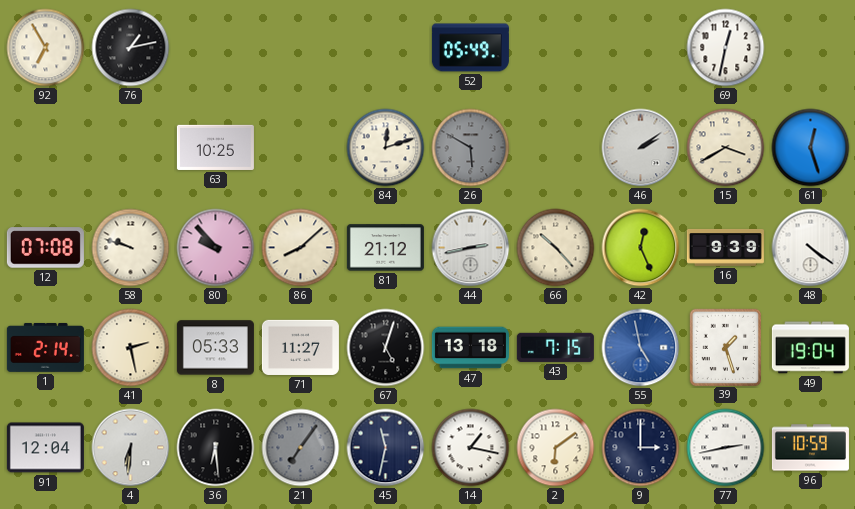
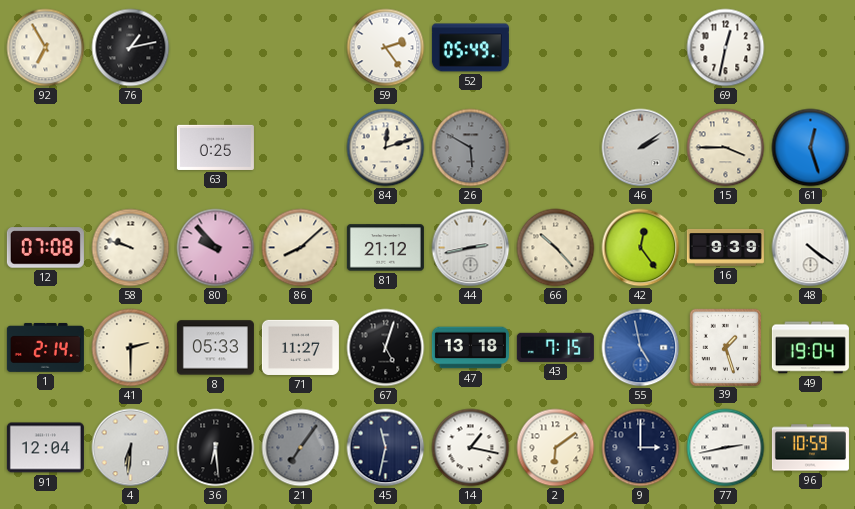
59: none -> 2:24 (386, 48)
63: 10:25 -> 0:25 (215, 147)
15: 3:40 -> 3:45 (726, 148)
42: 12:26 -> 12:24 (641, 248)
41: 2:28 -> 2:30 (131, 348)
